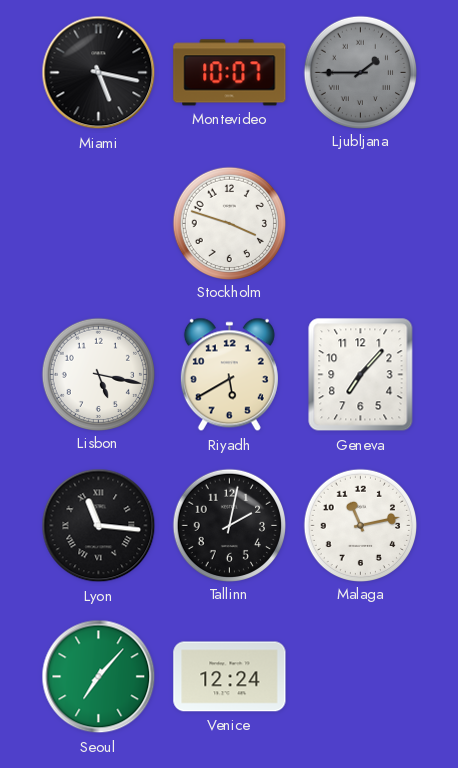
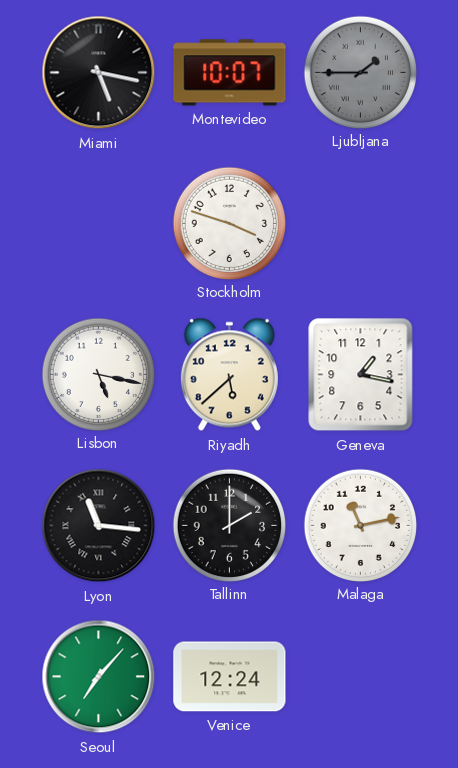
Riyadh: 5:40 -> 5:38 (229, 375)
Geneva: 7:07 -> 1:17 (361, 375)
Tallinn: 2:02 -> 2:00 (229, 525)
